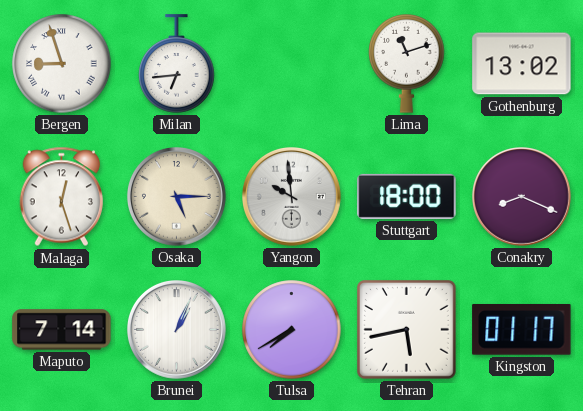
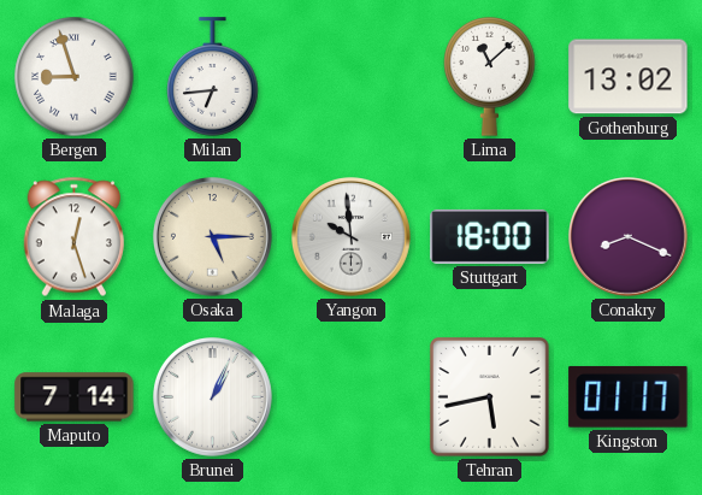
Lima: 11:12 -> 11:08 (490, 77)
Tulsa: 7:40 -> none (292, 330)
